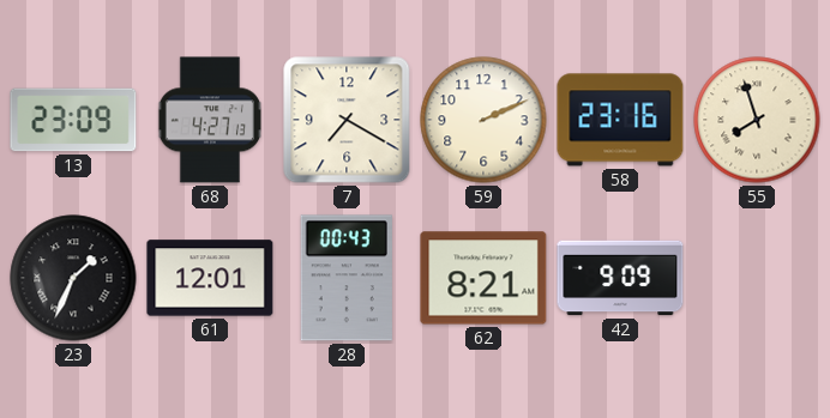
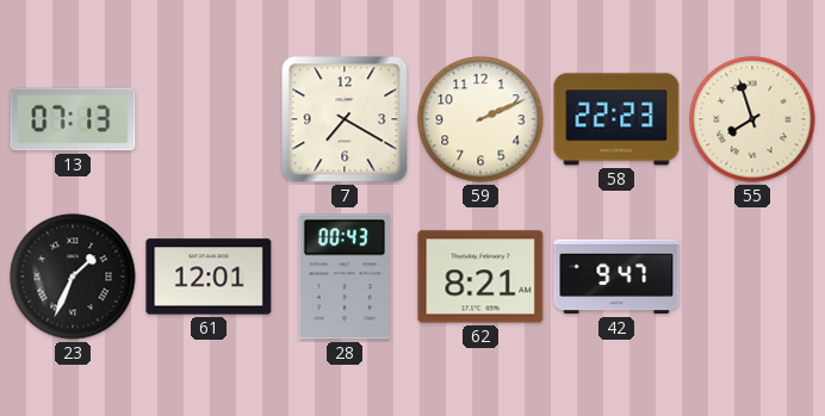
13: 23:09 -> 07:13 (73, 119)
68: 4:27 -> none (209, 120)
58: 23:16 -> 22:23 (616, 119)
42: 9:09 -> 9:47 (616, 277)
